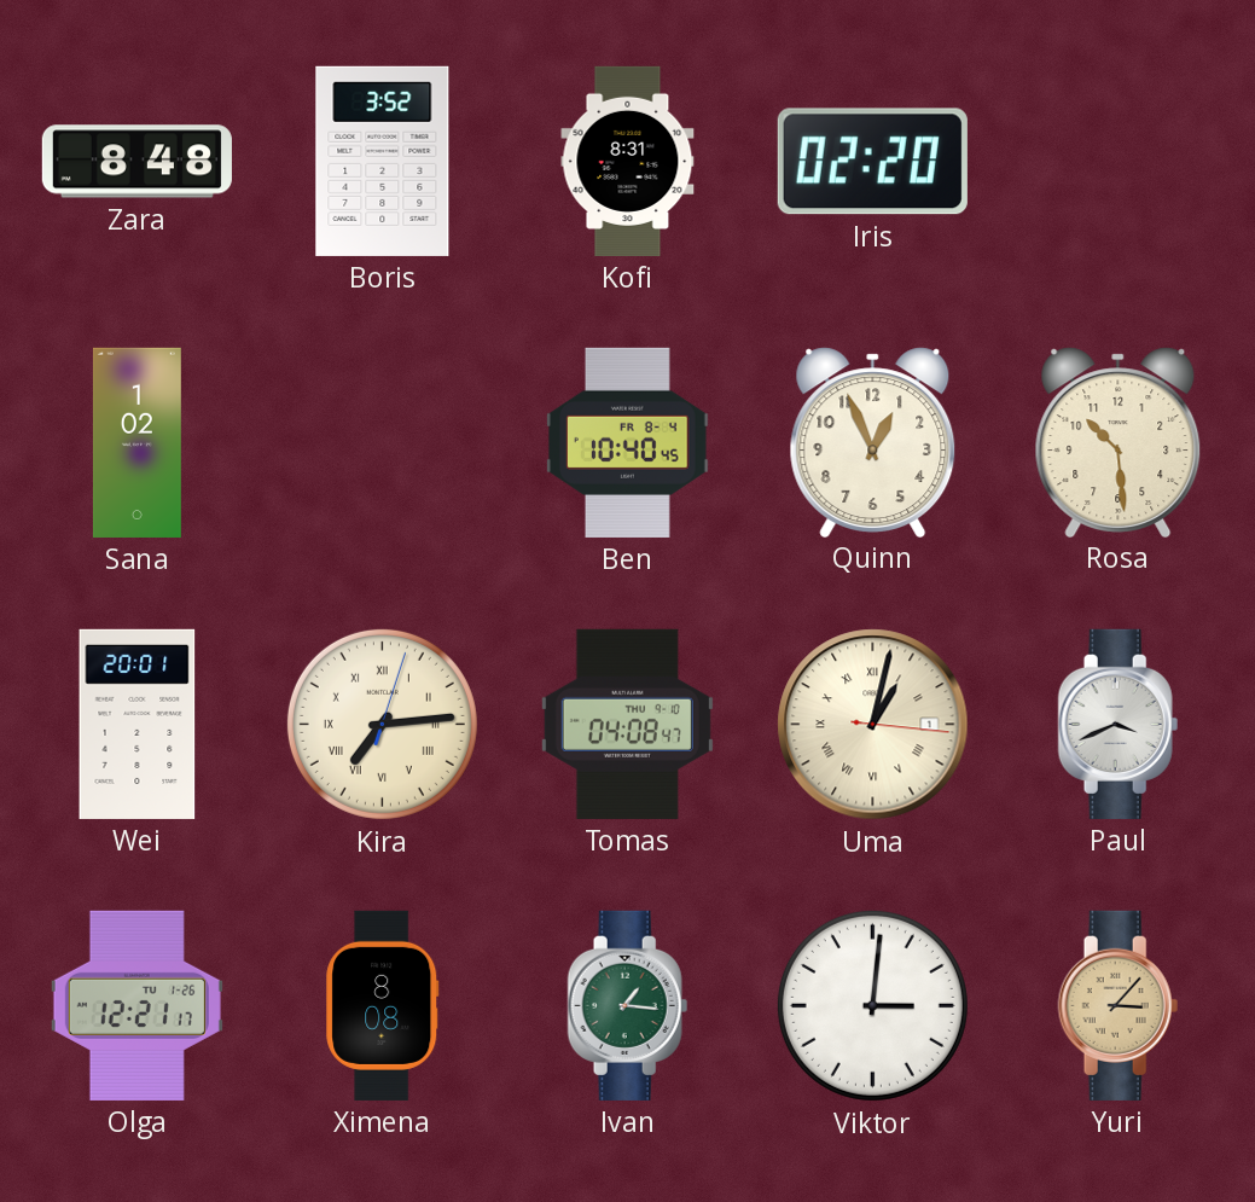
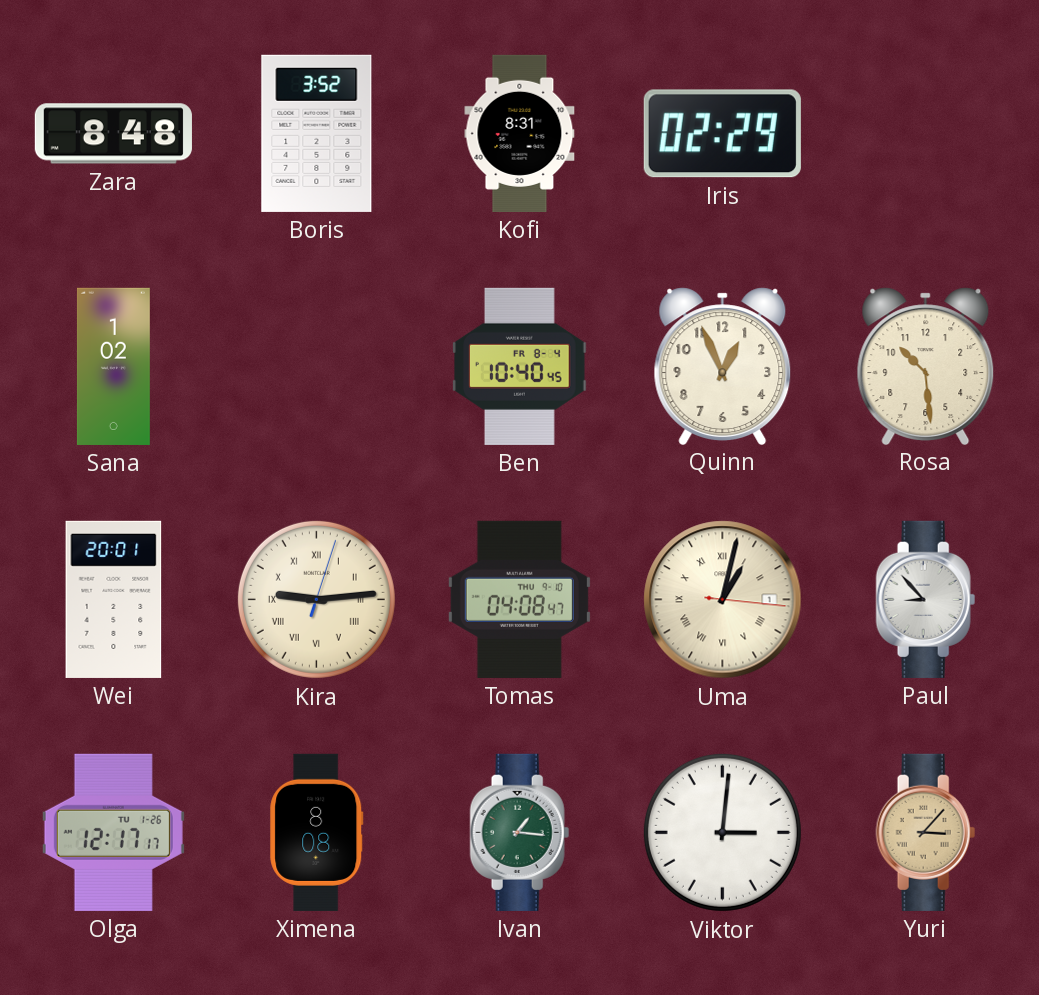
Iris: 02:20 -> 02:29 (722, 134)
Kira: 7:14 -> 9:14 (316, 599)
Paul: 3:41 -> 8:53 (926, 599)
Olga: 12:21 -> 12:17 (113, 832)
